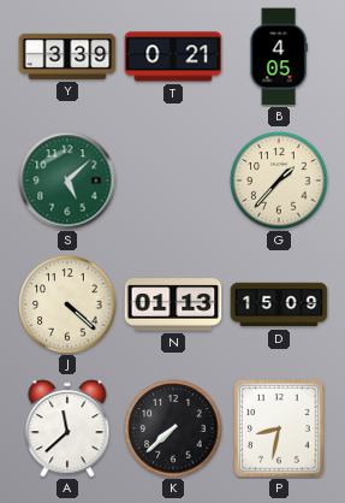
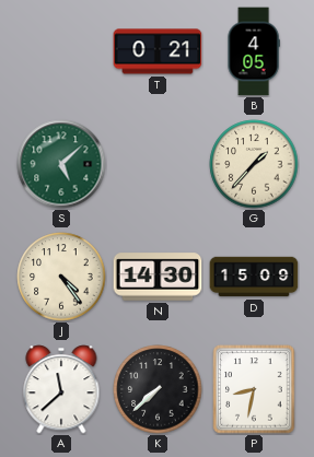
Y: 3:39 -> none (67, 57)
J: 4:22 -> 4:24 (61, 277)
N: 01:13 -> 14:30 (158, 277)
